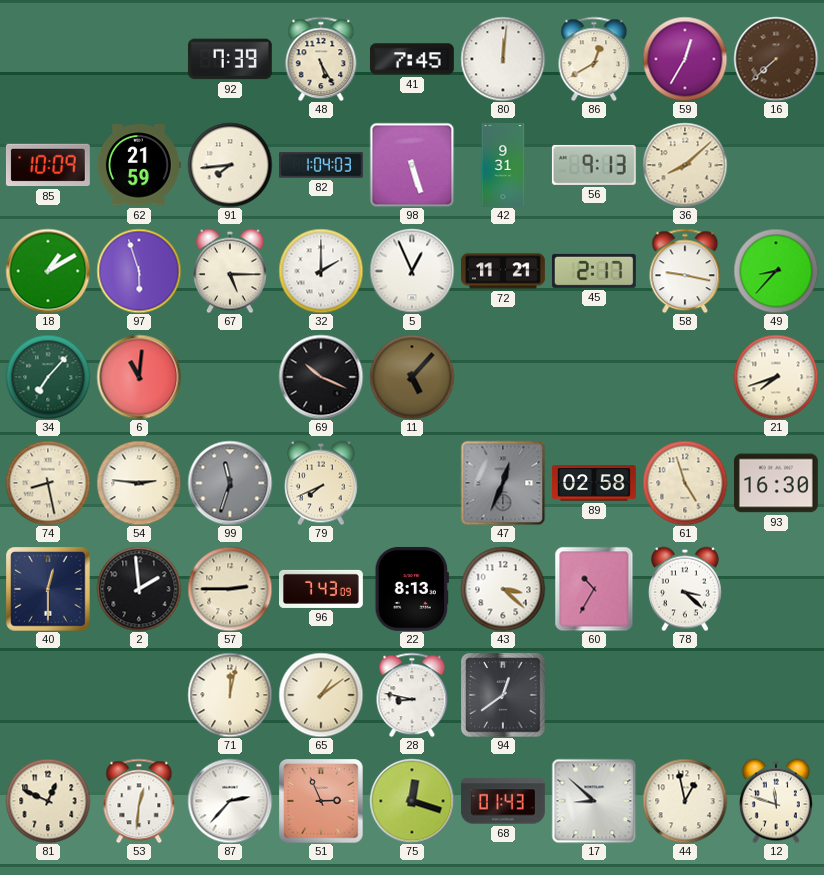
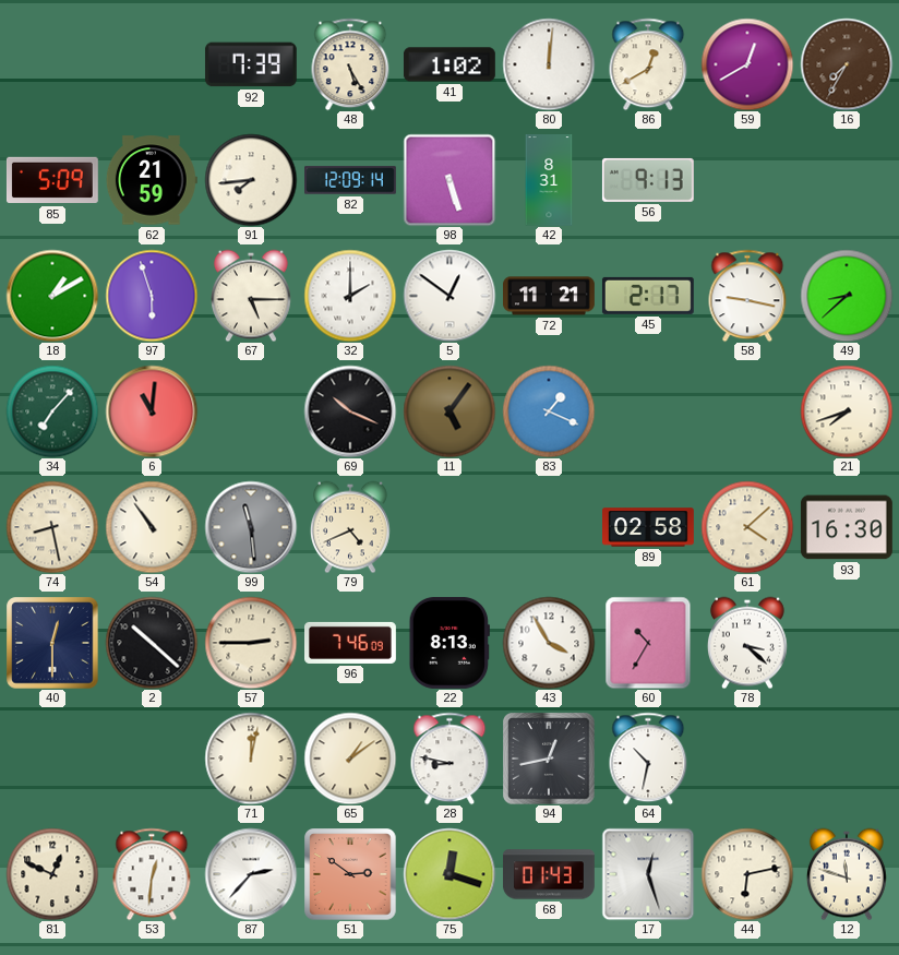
41: 7:45 -> 1:02 (449, 64)
59: 12:35 -> 12:40 (747, 64)
16: 7:38 -> 7:35 (847, 64)
85: 10:09 -> 5:09 (52, 180)
82: 1:04 -> 12:09 (351, 180)
42: 9:31 -> 8:31 (549, 181)
36: 8:08 -> none (685, 165)
5: 12:56 -> 12:51 (449, 296)
49: 8:37 -> 8:38 (847, 296)
11: 5:07 -> 5:06 (449, 411)
83: none -> 1:19 (549, 411)
54: 2:46 -> 10:54 (152, 527)
99: 11:33 -> 11:29 (251, 527)
79: 7:41 -> 4:41 (350, 527)
47: 12:34 -> none (503, 483)
61: 4:57 -> 4:08 (747, 527)
2: 1:59 -> 10:22 (152, 643)
96: 7:43 -> 7:46 (351, 643)
43: 3:22 -> 3:55 (549, 643)
94: 12:39 -> 12:43 (549, 759)
64: none -> 10:32 (648, 759)
51: 2:56 -> 2:51 (350, 874)
17: 8:52 -> 12:27 (648, 874)
44: 12:58 -> 6:13 (747, 874)
